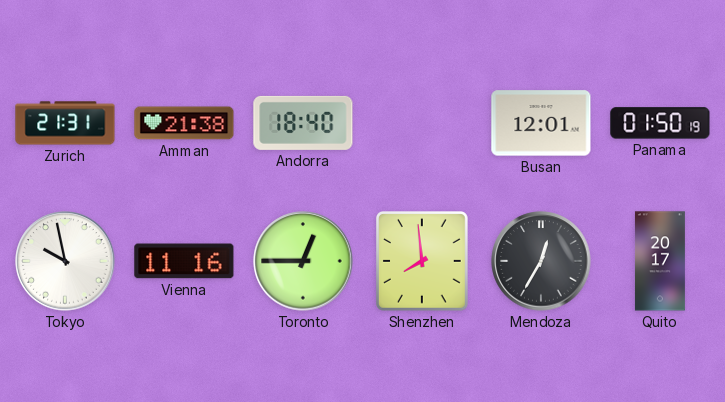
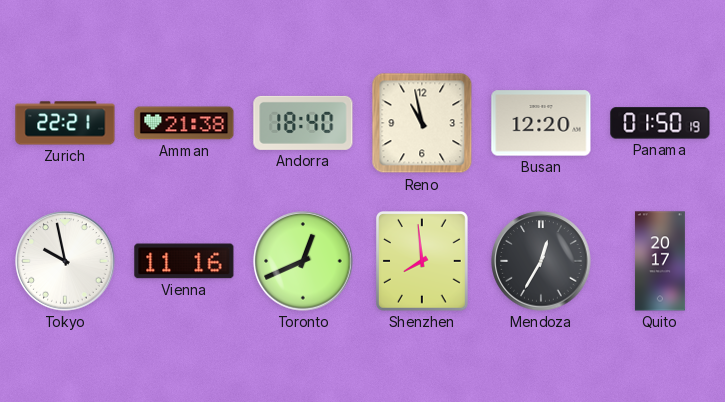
Zurich: 21:31 -> 22:21 (65, 123)
Reno: none -> 10:58 (422, 123)
Busan: 12:01 -> 12:20 (541, 123)
Toronto: 12:45 -> 12:41 (303, 261)
